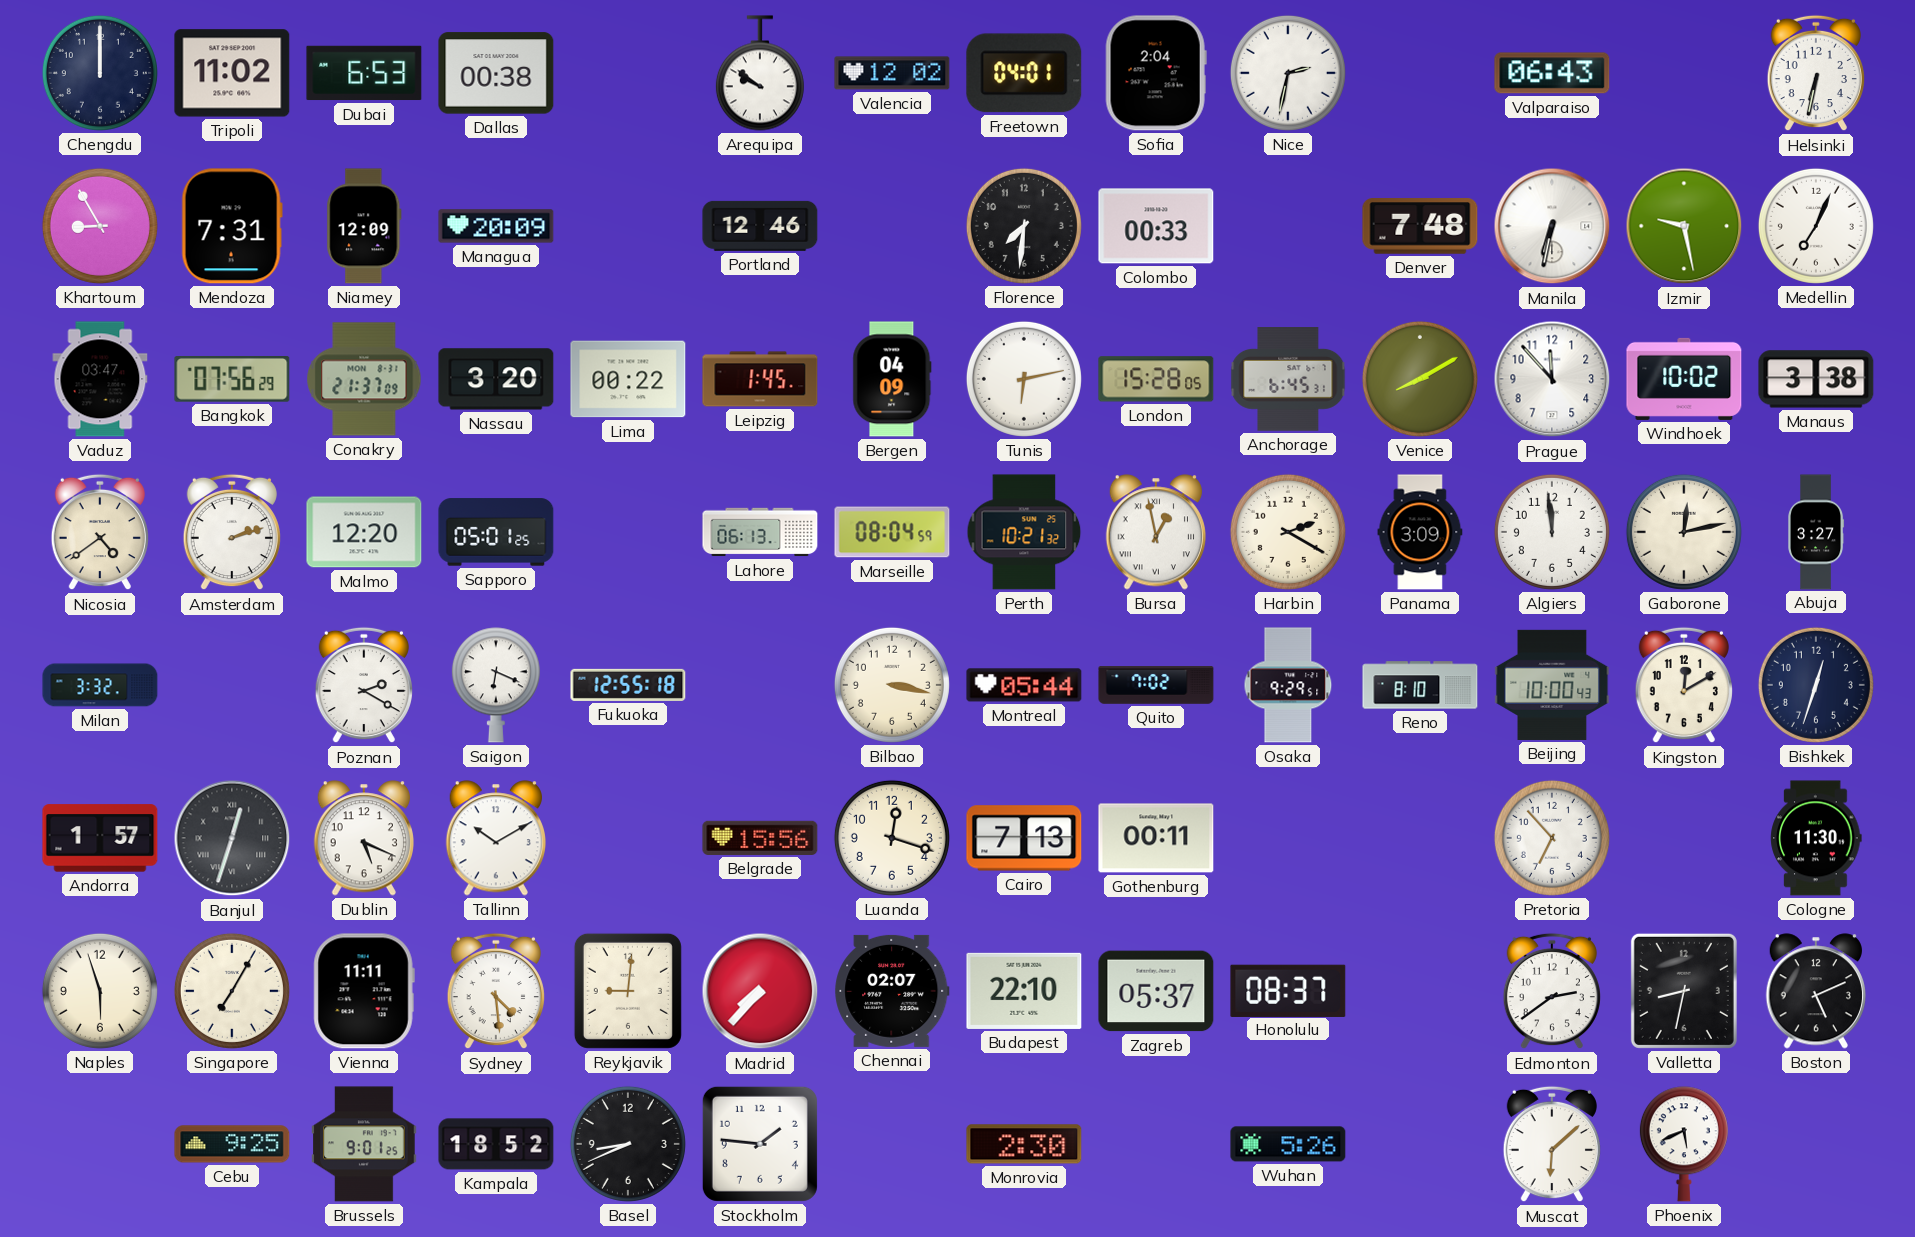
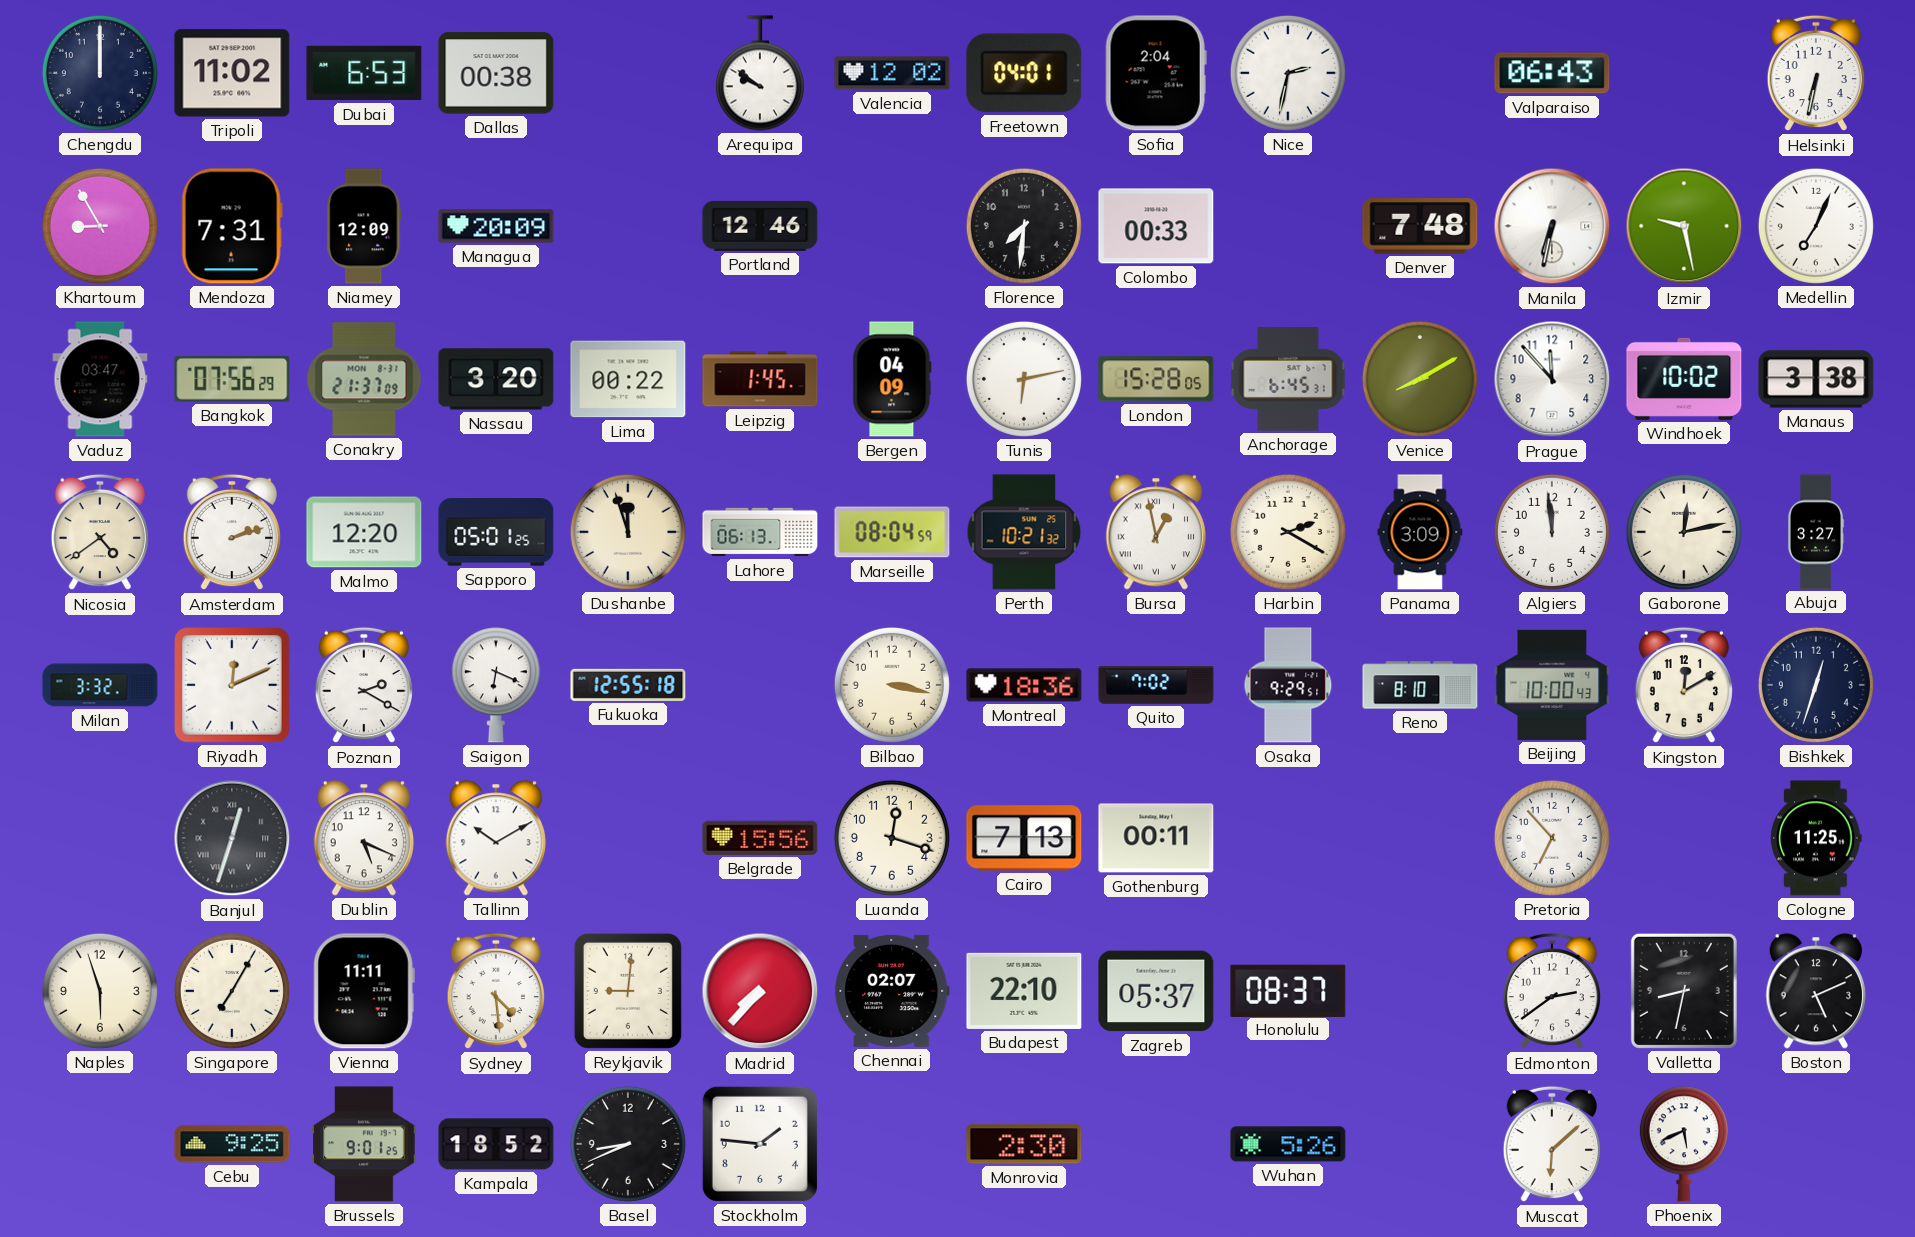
Dushanbe: none -> 11:57 (628, 532)
Riyadh: none -> 12:11 (233, 686)
Montreal: 05:44 -> 18:36 (1024, 685)
Andorra: 1:57 -> none (100, 838)
Cologne: 11:30 -> 11:25 (1816, 838)
